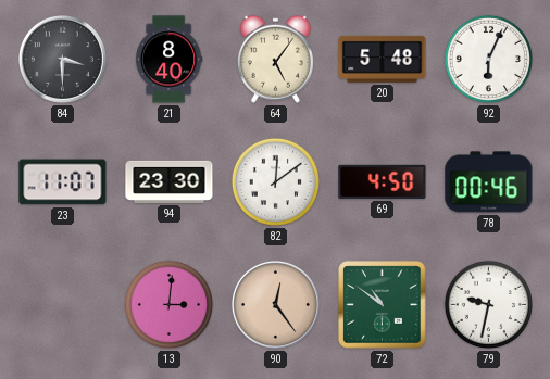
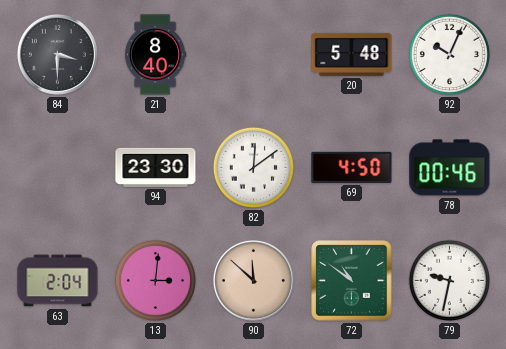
64: 5:06 -> none (275, 59)
92: 6:04 -> 10:04 (449, 54)
23: 11:07 -> none (63, 182)
63: none -> 2:04 (58, 281)
90: 12:24 -> 11:52 (253, 280)
